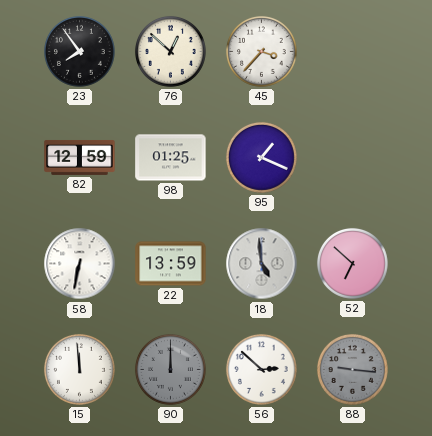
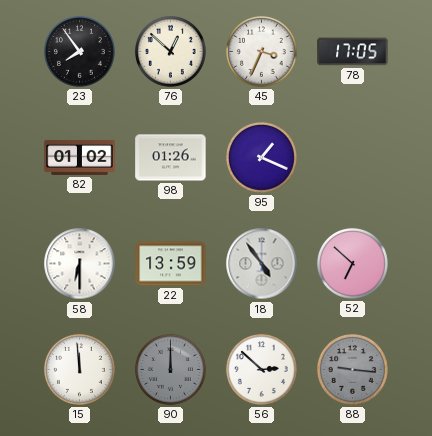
45: 3:37 -> 3:34 (261, 51)
78: none -> 17:05 (353, 52)
82: 12:59 -> 01:02 (80, 157)
98: 01:25 -> 01:26 (171, 158)
58: 6:32 -> 6:30 (80, 264)
18: 4:59 -> 4:54 (262, 264)
